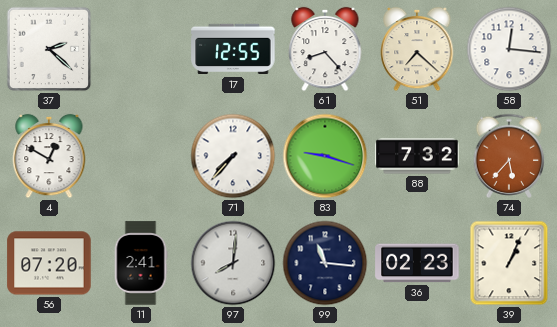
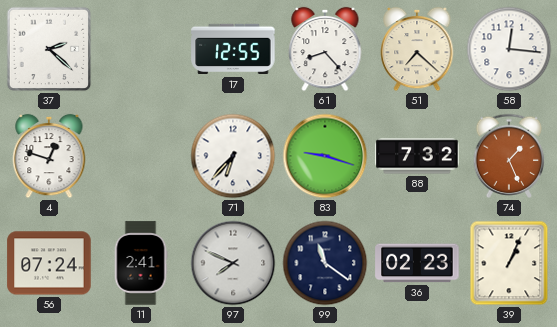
4: 12:50 -> 12:48 (49, 156)
71: 7:37 -> 6:37 (233, 156)
74: 5:37 -> 1:26 (509, 156)
56: 07:20 -> 07:24 (49, 263)
97: 8:01 -> 7:49 (233, 263)
99: 11:16 -> 11:21 (325, 263)
